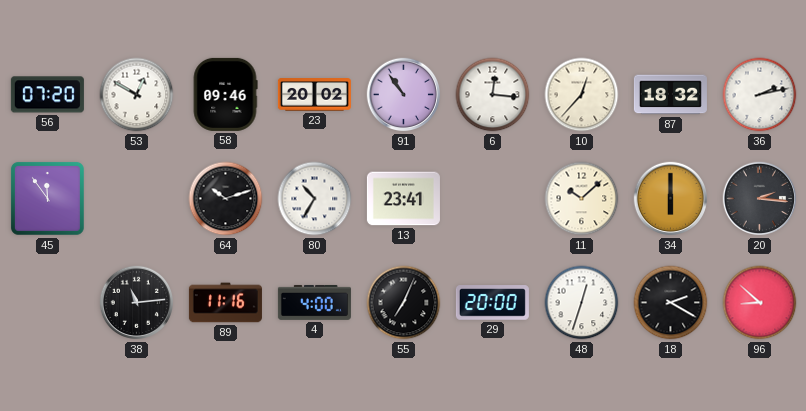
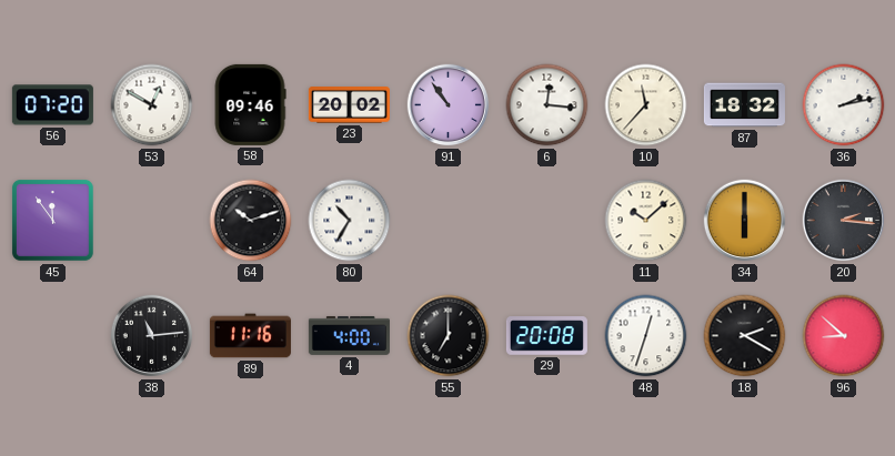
10: 12:37 -> 11:37 (646, 105)
13: 23:41 -> none (403, 199)
55: 7:04 -> 7:00 (449, 336)
29: 20:00 -> 20:08 (546, 336)
